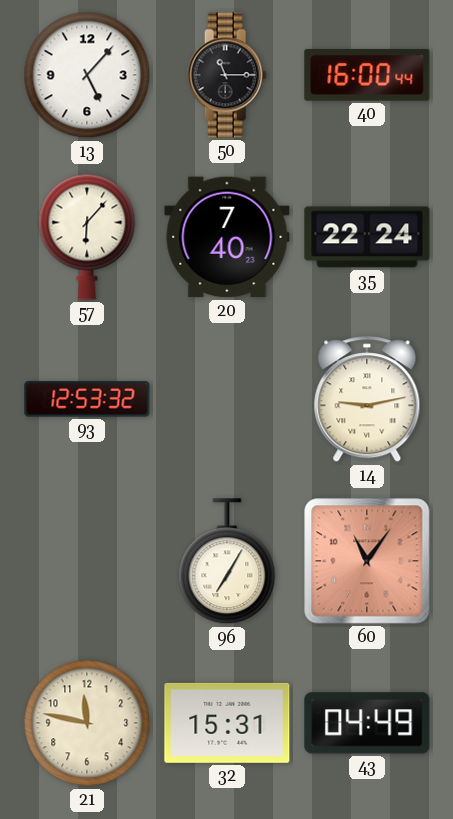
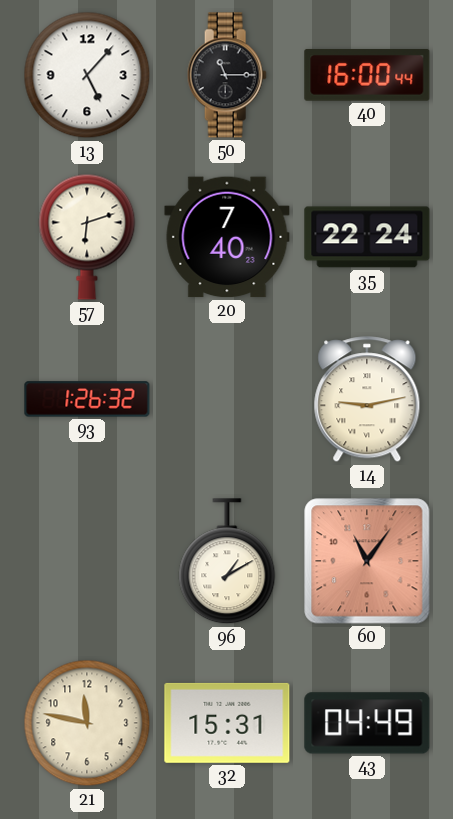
57: 6:07 -> 6:12 (87, 237)
93: 12:53 -> 1:26 (87, 399)
96: 7:05 -> 1:10 (227, 562)
